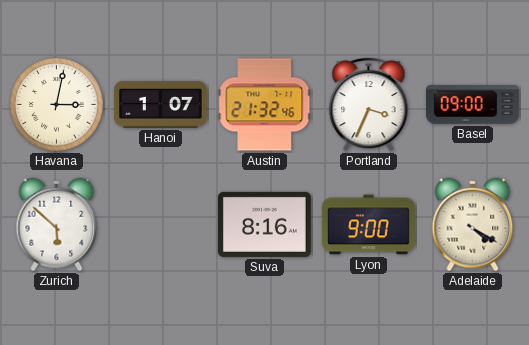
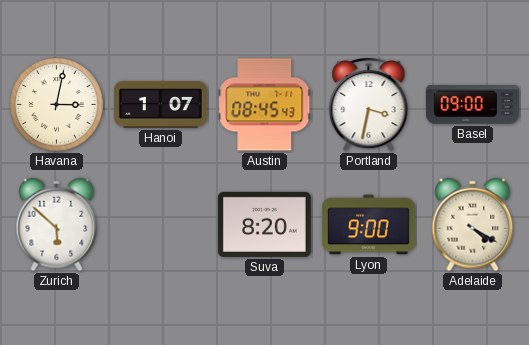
Austin: 21:32 -> 08:45 (265, 105)
Portland: 3:34 -> 3:32 (369, 104)
Suva: 8:16 -> 8:20 (264, 224)
